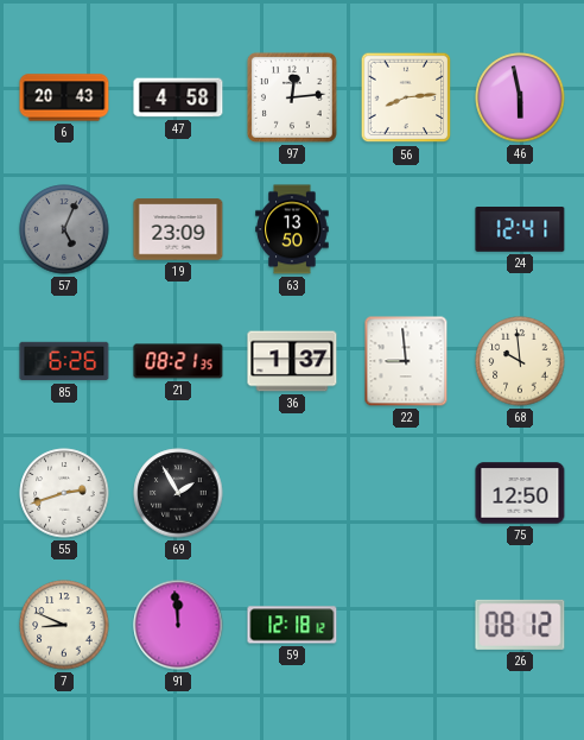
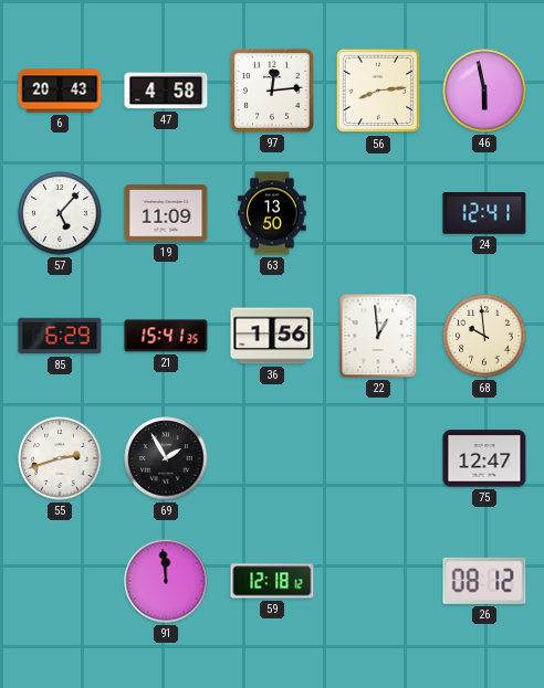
57: 5:04 -> 5:07 (60, 213)
57 dial: grey -> white (60, 213)
19: 23:09 -> 11:09 (166, 213)
85: 6:26 -> 6:29 (60, 336)
21: 08:21 -> 15:41 (166, 336)
36: 1:37 -> 1:56 (272, 336)
22: 8:59 -> 12:59 (378, 336)
75: 12:50 -> 12:47 (484, 458)
7: 8:49 -> none (64, 625)
